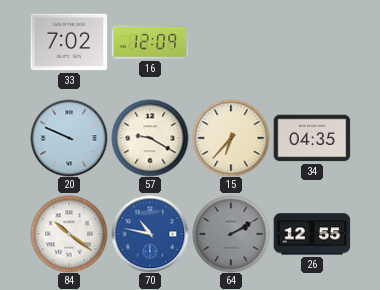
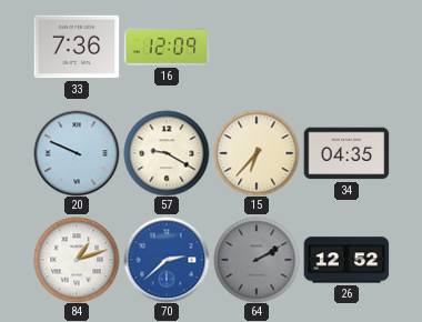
33: 7:02 -> 7:36 (77, 47)
84: 10:21 -> 1:12 (77, 260)
70: 10:47 -> 2:38 (167, 260)
26: 12:55 -> 12:52 (346, 260)
